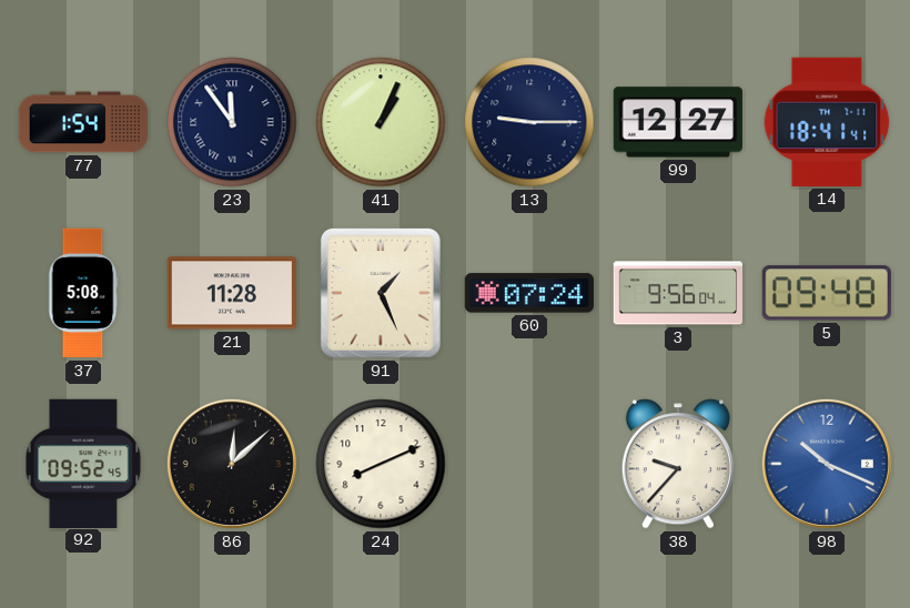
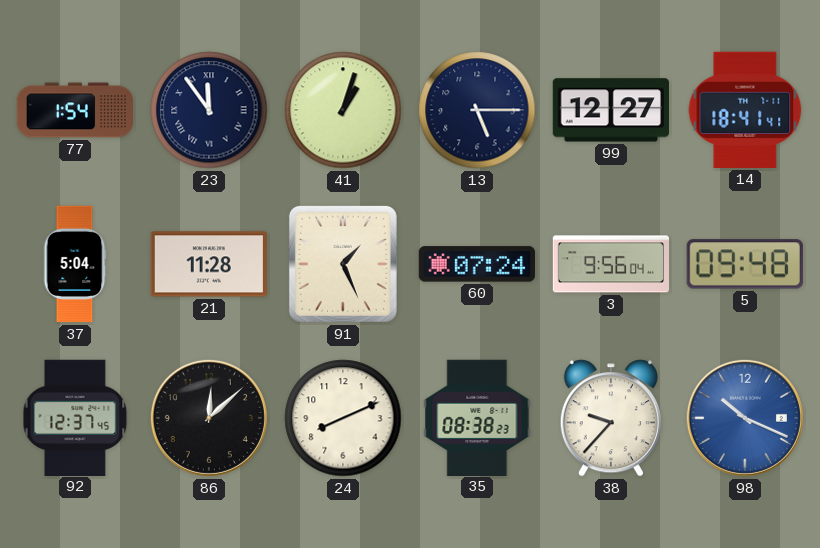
41: 1:04 -> 1:03 (343, 110)
13: 9:15 -> 5:15 (477, 110)
37: 5:08 -> 5:04 (75, 264)
92: 09:52 -> 12:37 (75, 417)
35: none -> 08:38 (477, 417)
